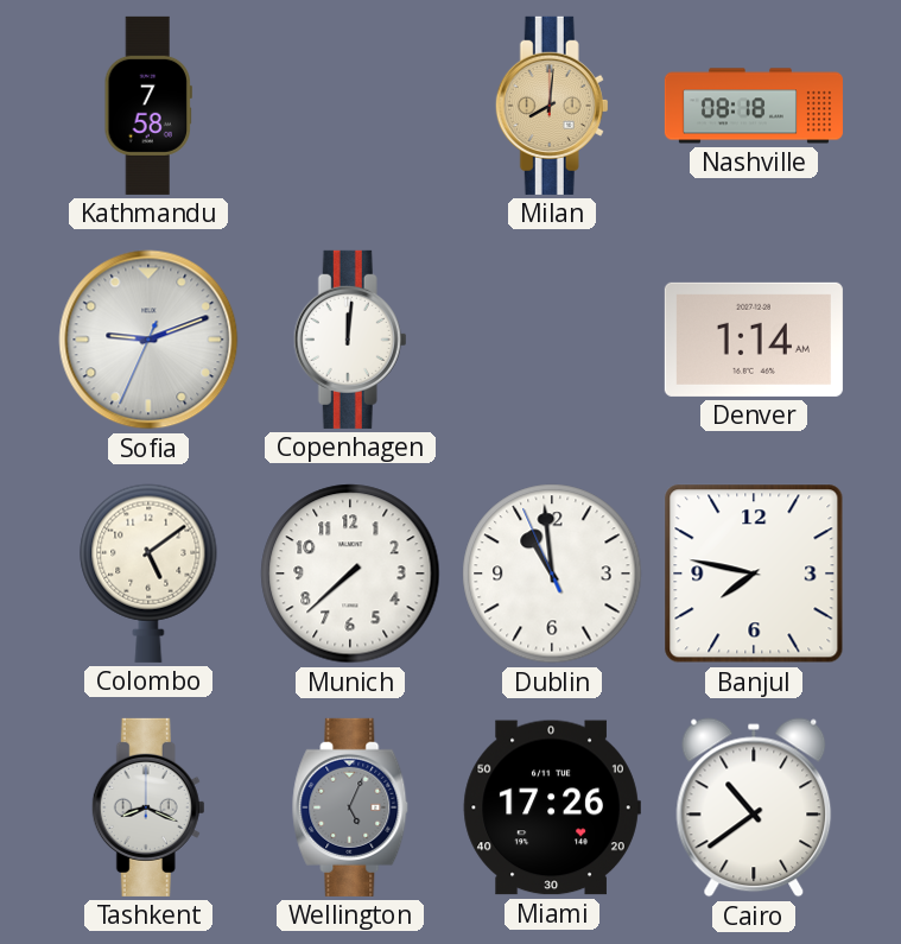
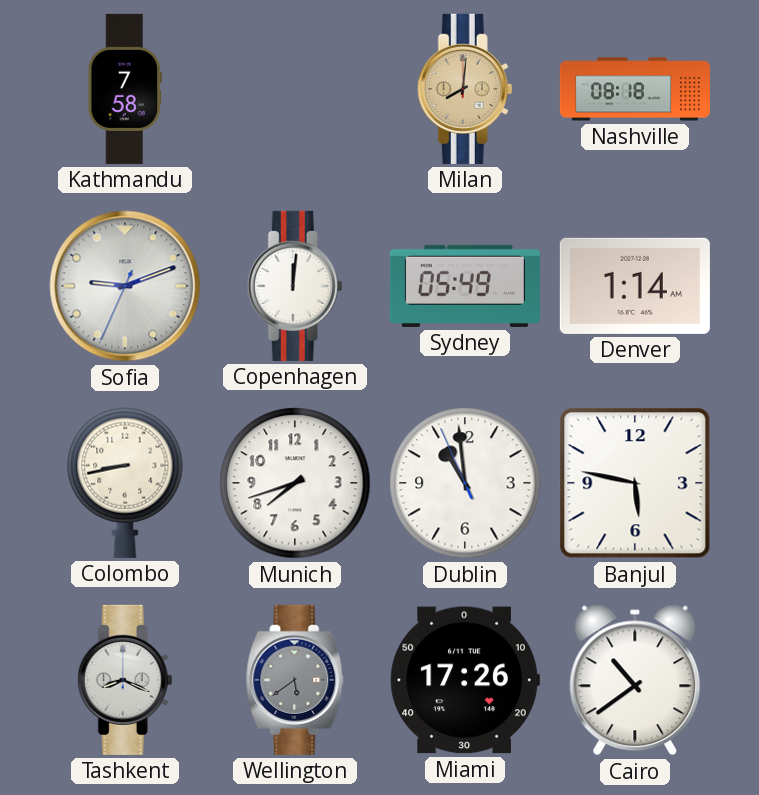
Sydney: none -> 05:49 (465, 286)
Colombo: 5:09 -> 8:43 (125, 483)
Munich: 7:38 -> 7:42 (295, 483)
Banjul: 7:47 -> 5:47 (635, 483)
Wellington: 5:04 -> 5:39 (295, 680)
